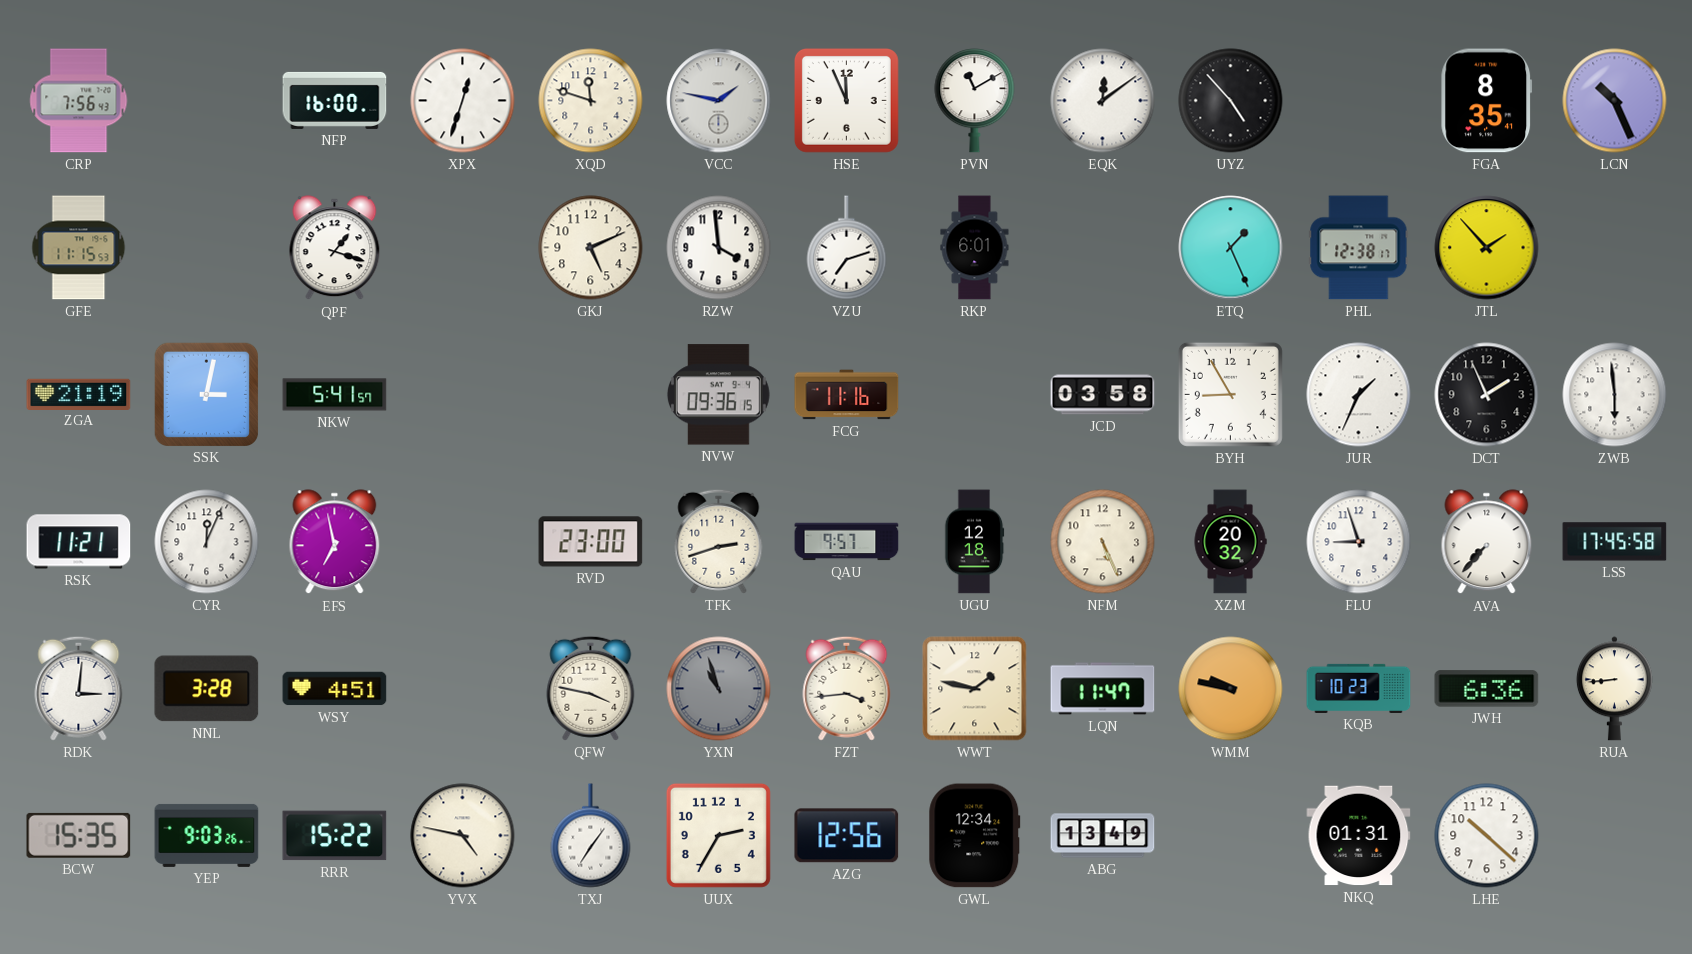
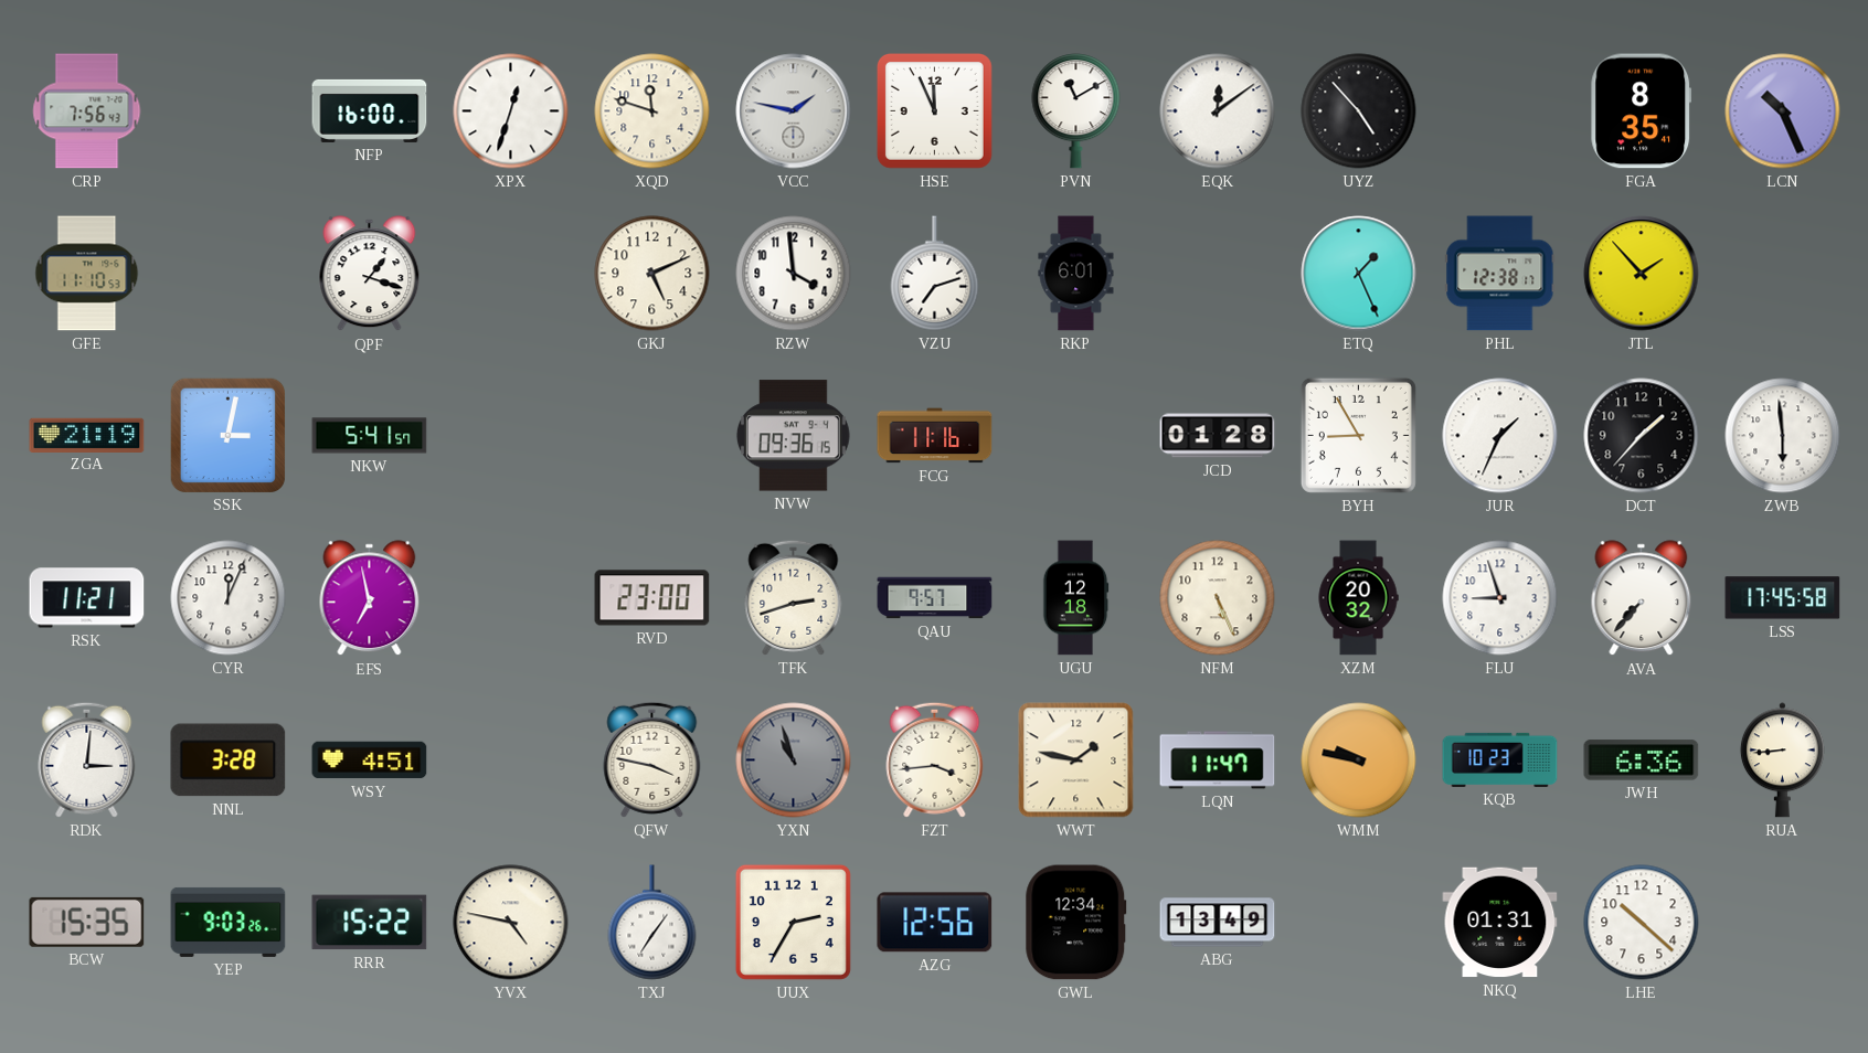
GFE: 11:15 -> 11:10 (87, 274)
JCD: 03:58 -> 01:28 (1218, 436)
DCT: 1:56 -> 1:37 (1642, 436)
